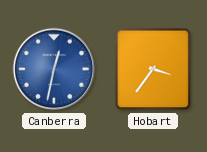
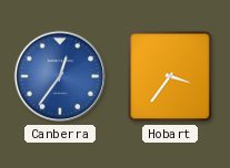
Canberra: 12:32 -> 12:36 (60, 76)
